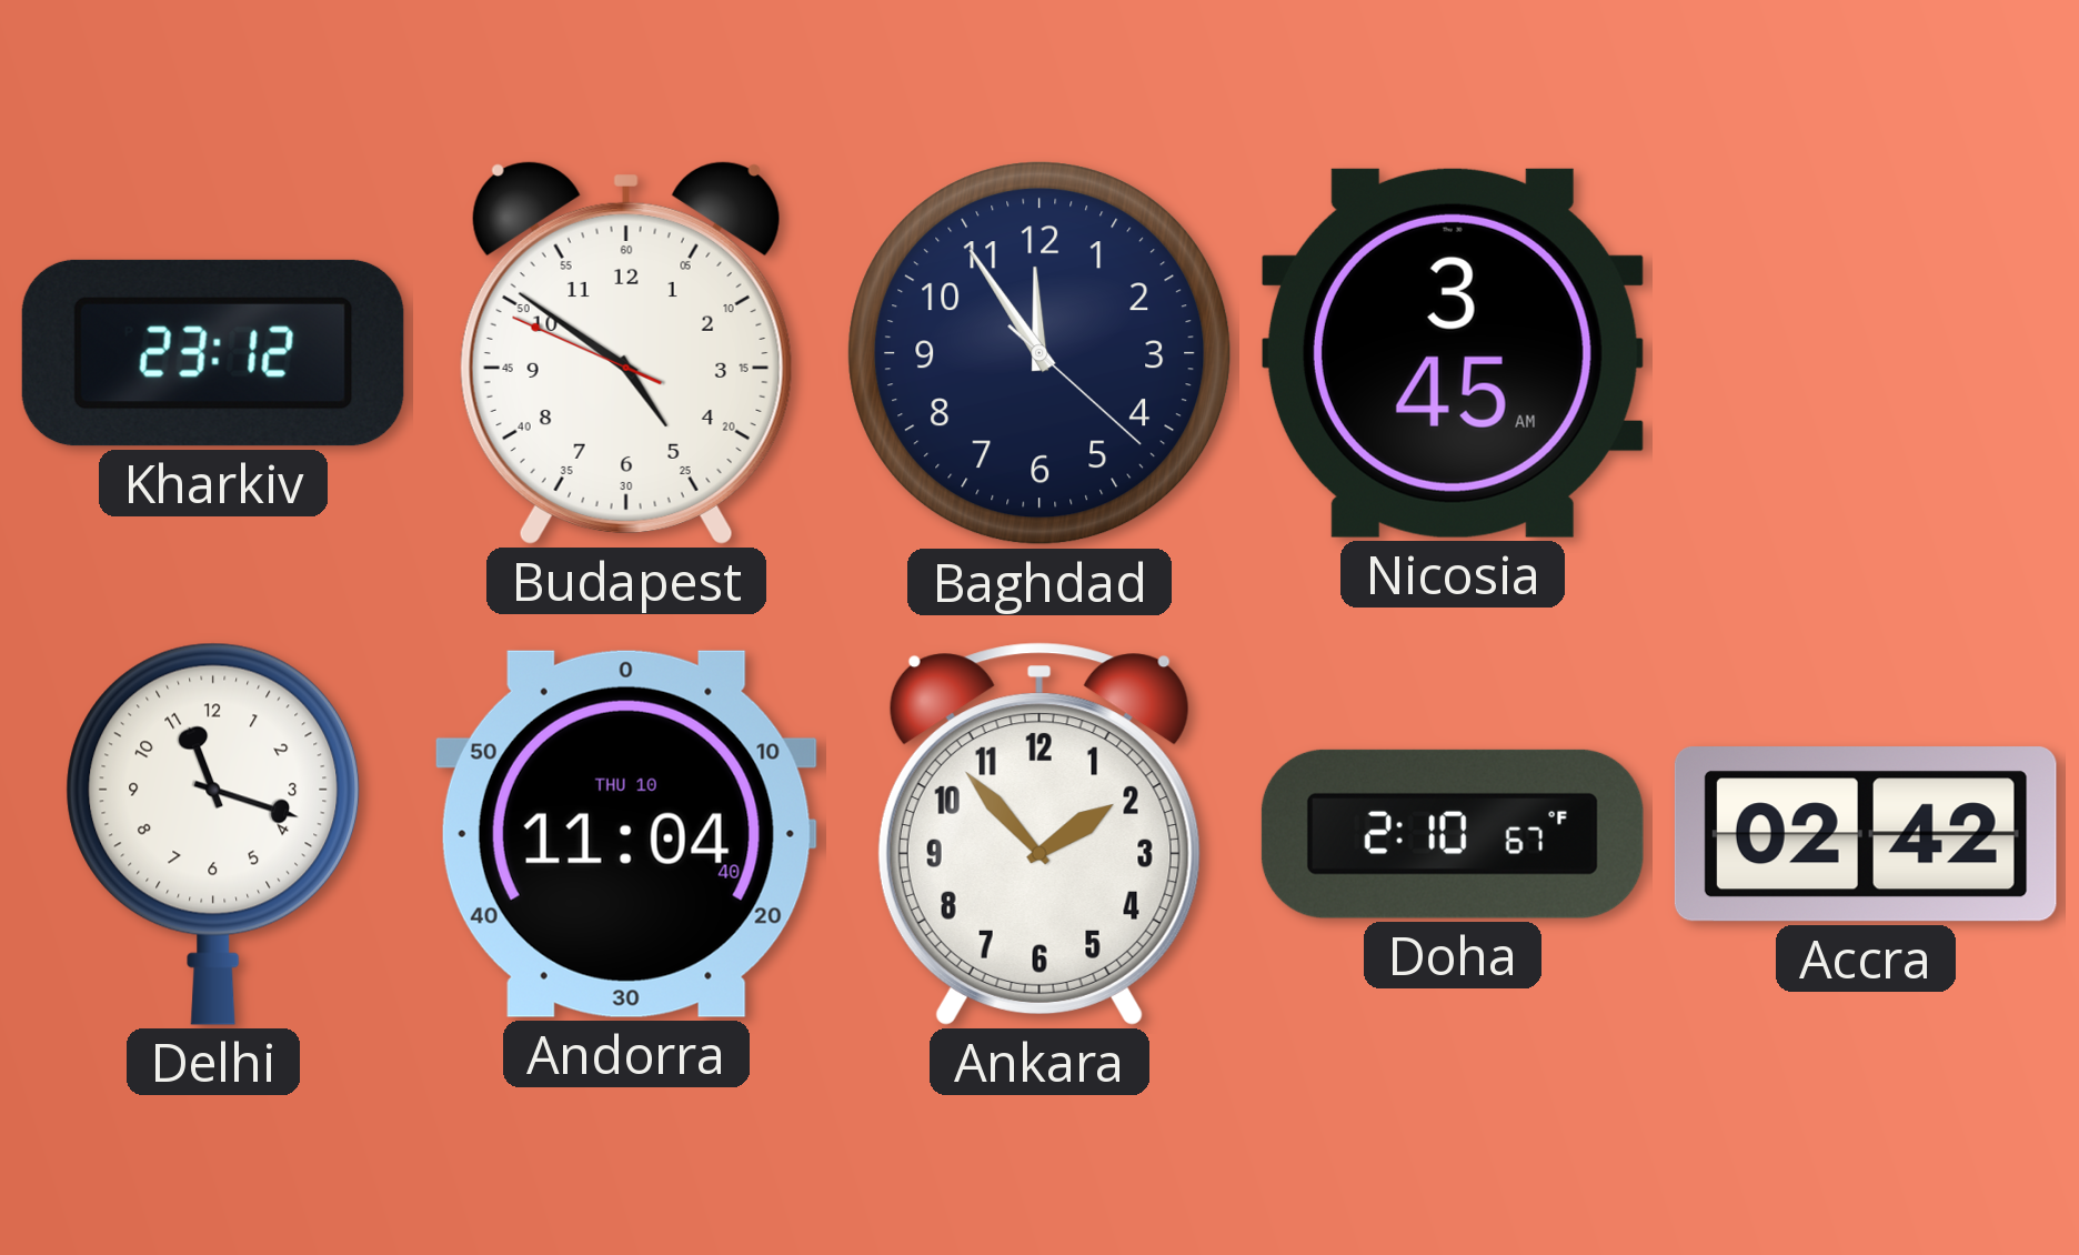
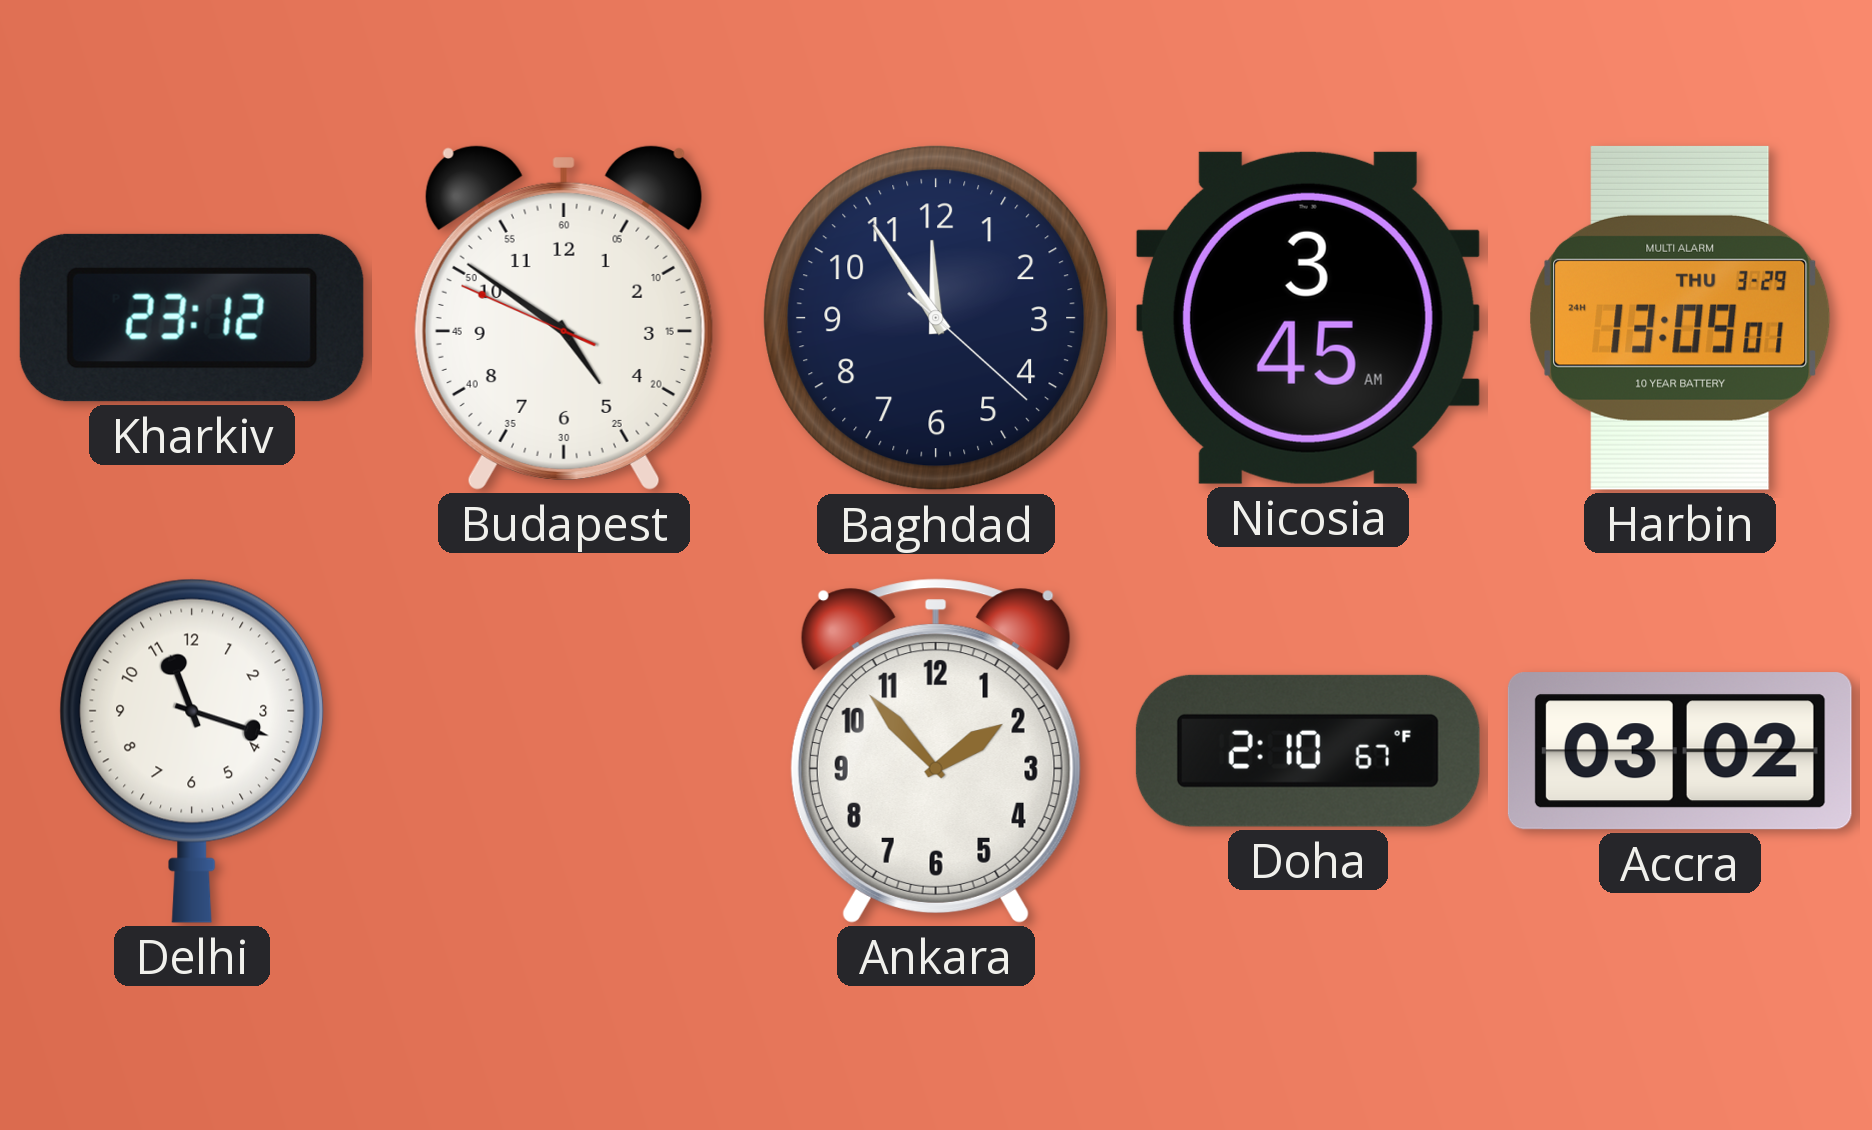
Harbin: none -> 13:09 (1680, 318)
Andorra: 11:04 -> none (626, 834)
Accra: 02:42 -> 03:02 (1680, 751)
